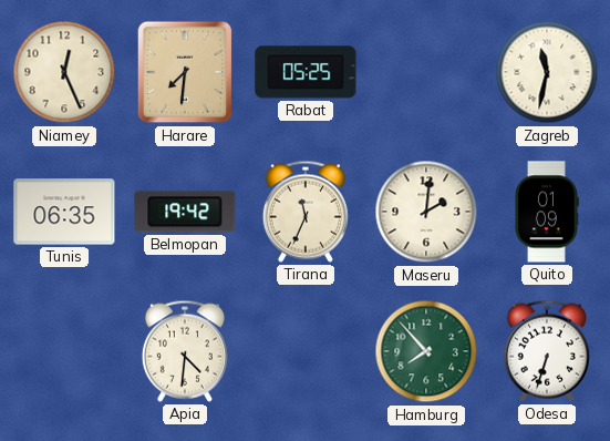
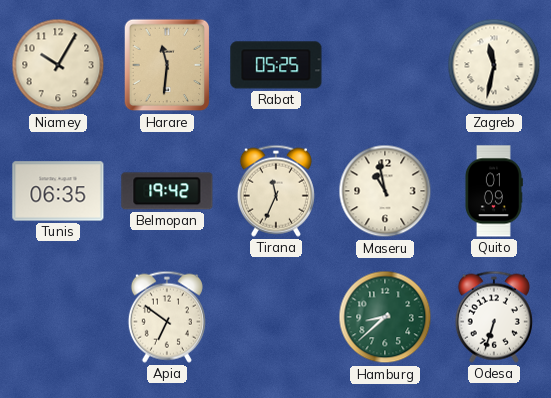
Niamey: 12:26 -> 10:05 (58, 65)
Harare: 7:31 -> 11:31 (167, 65)
Maseru: 2:01 -> 10:58 (385, 191)
Apia: 4:31 -> 6:51 (167, 317)
Hamburg: 7:53 -> 8:38 (385, 317)
